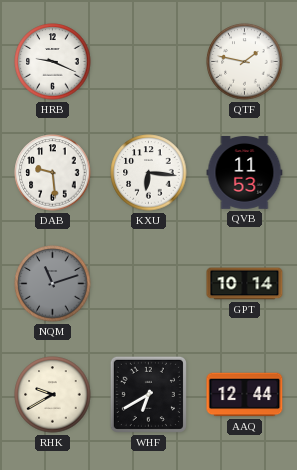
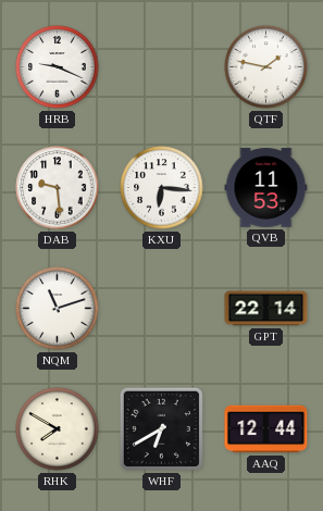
NQM dial: grey -> white (58, 309)
GPT: 10:14 -> 22:14 (266, 309)
RHK: 9:40 -> 7:50 (58, 429)
